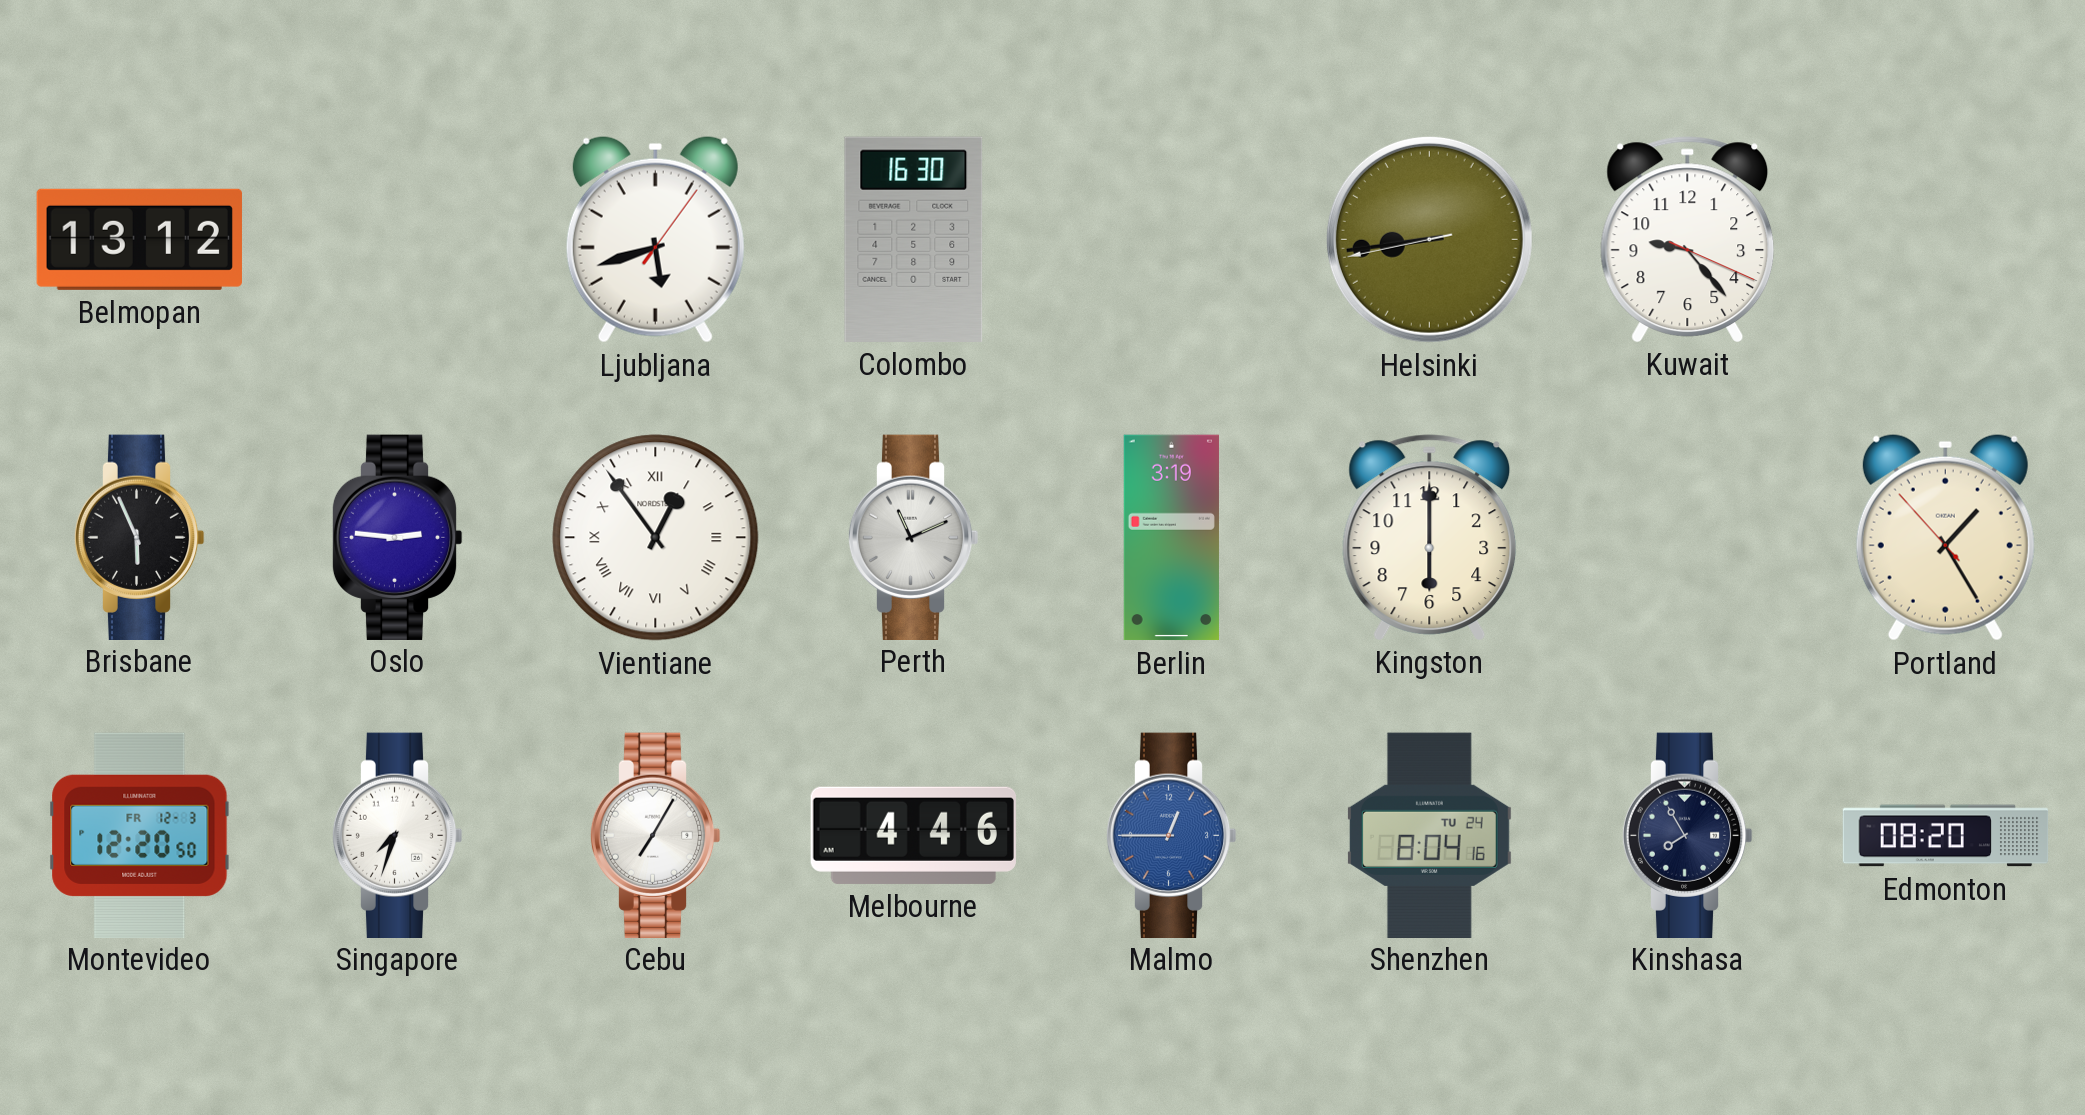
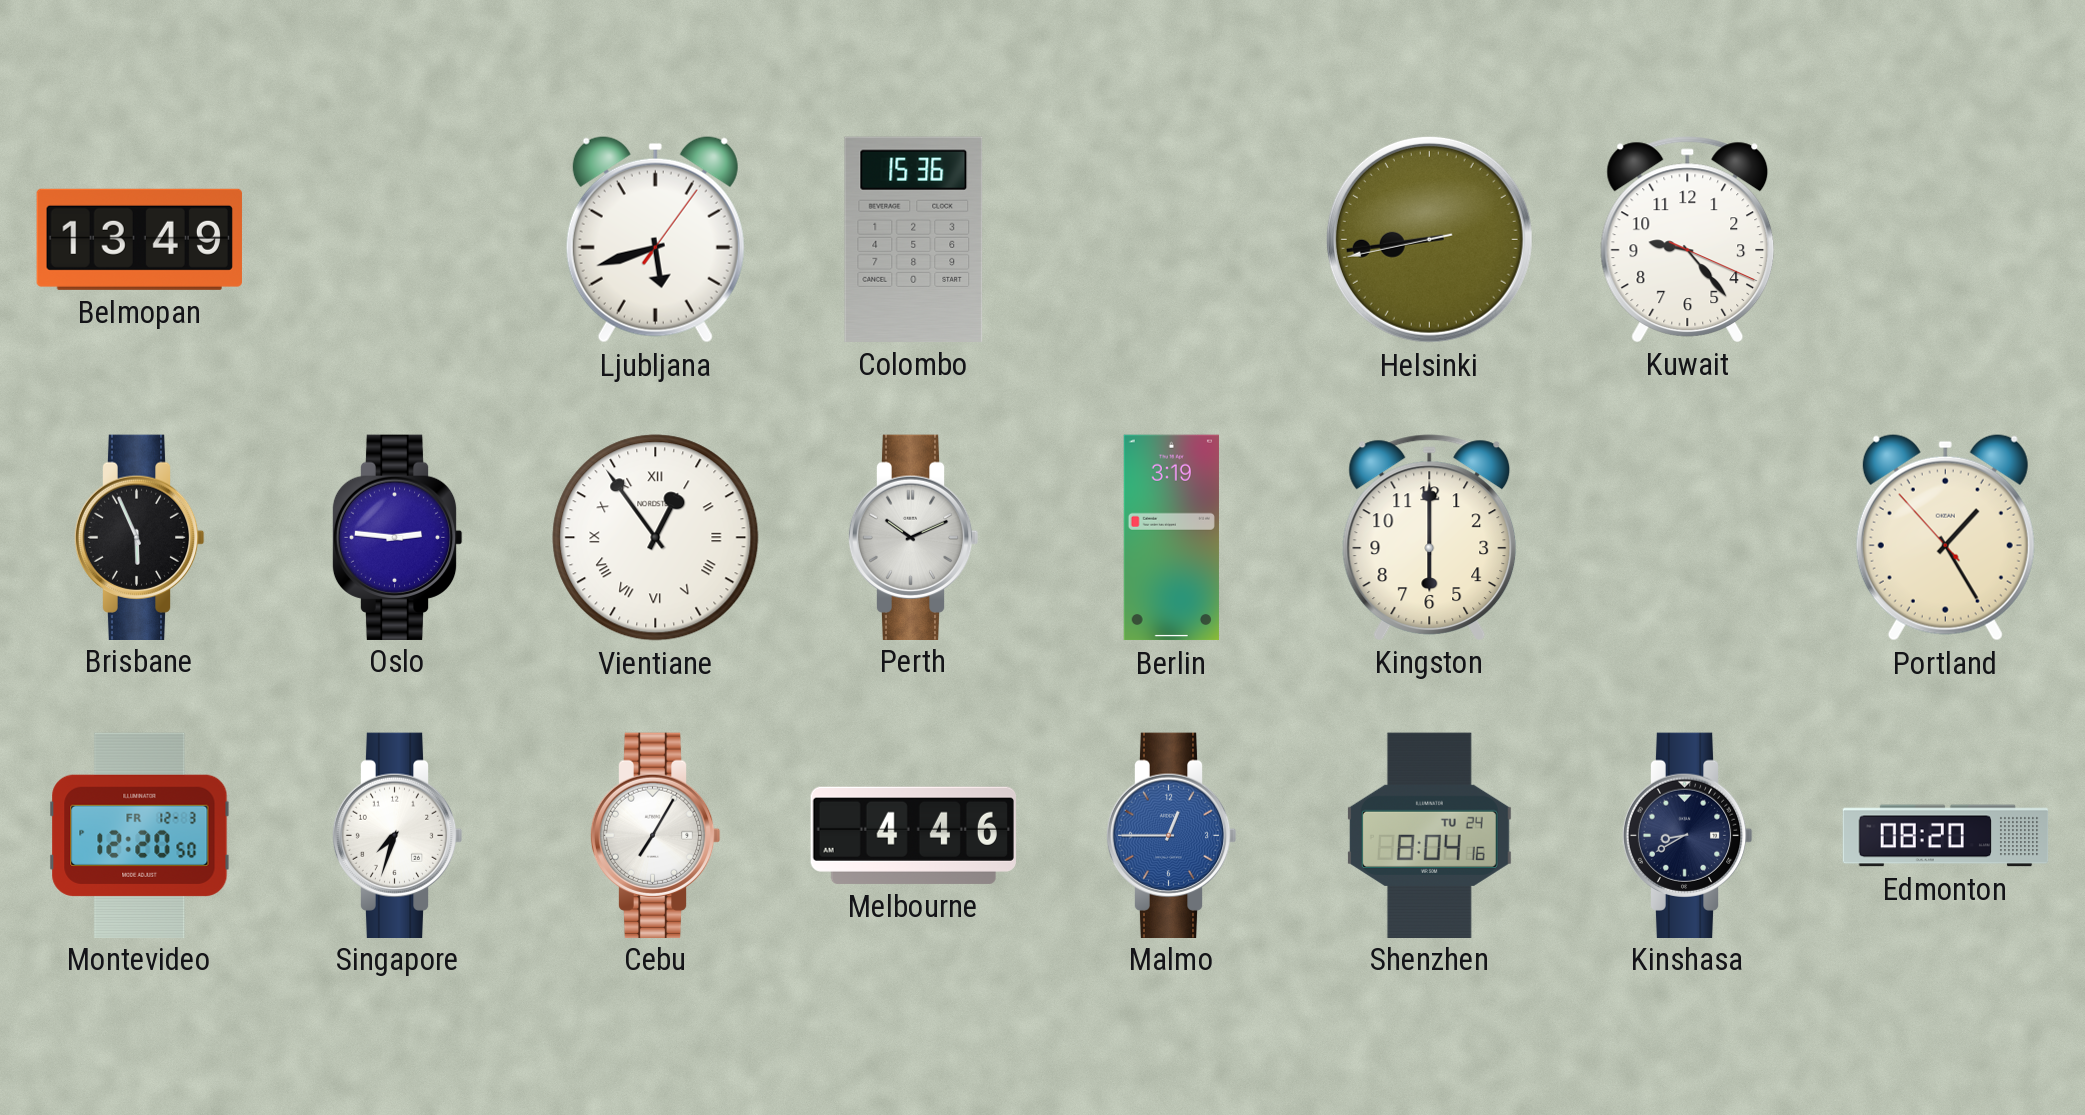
Belmopan: 13:12 -> 13:49 (139, 239)
Colombo: 16:30 -> 15:36 (914, 239)
Perth: 11:11 -> 10:11 (913, 537)
Kinshasa: 7:55 -> 8:40 (1687, 835)
